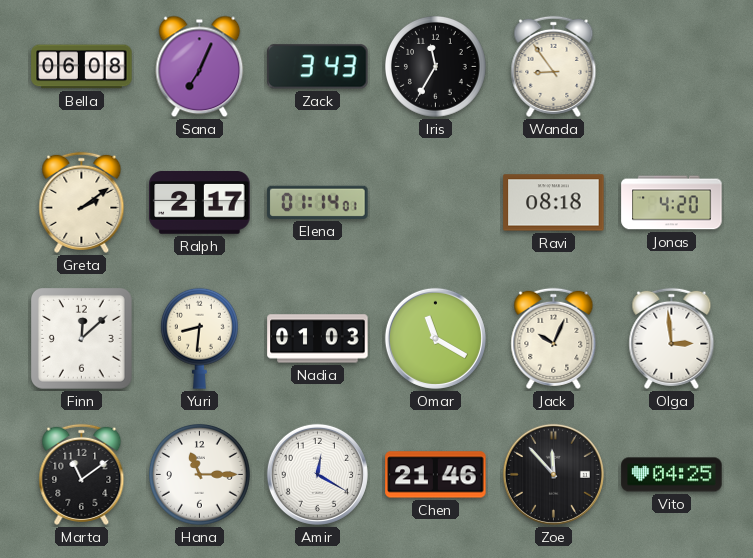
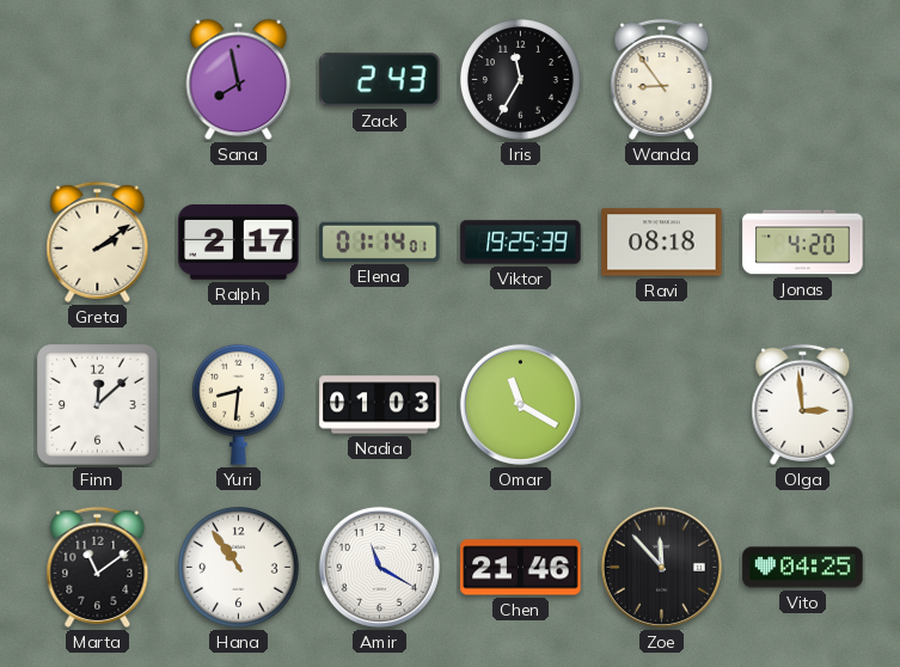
Bella: 06:08 -> none (82, 67)
Sana: 7:04 -> 7:58 (239, 80)
Zack: 3:43 -> 2:43 (380, 80)
Viktor: none -> 19:25 (521, 243)
Jack: 10:04 -> none (554, 338)
Hana: 11:15 -> 10:54 (239, 568)
Amir: 12:20 -> 11:20 (379, 567)
